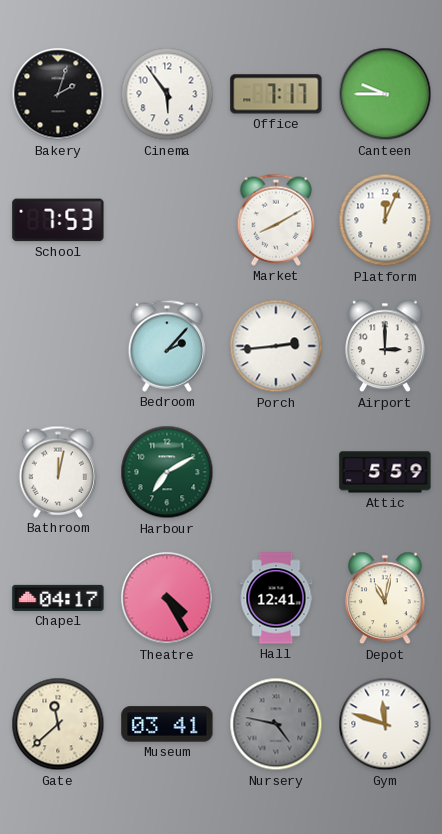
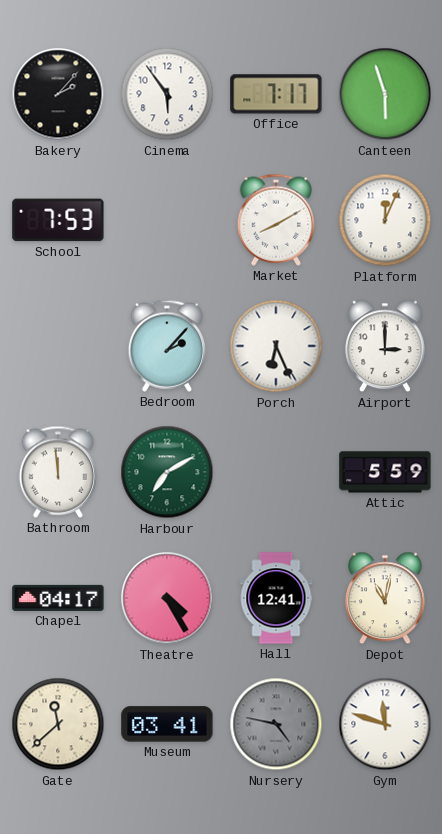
Bakery: 2:03 -> 2:07 (58, 94)
Canteen: 9:45 -> 5:57 (385, 94)
Porch: 2:44 -> 6:26 (276, 346)
Bathroom: 12:02 -> 11:59 (57, 472)
